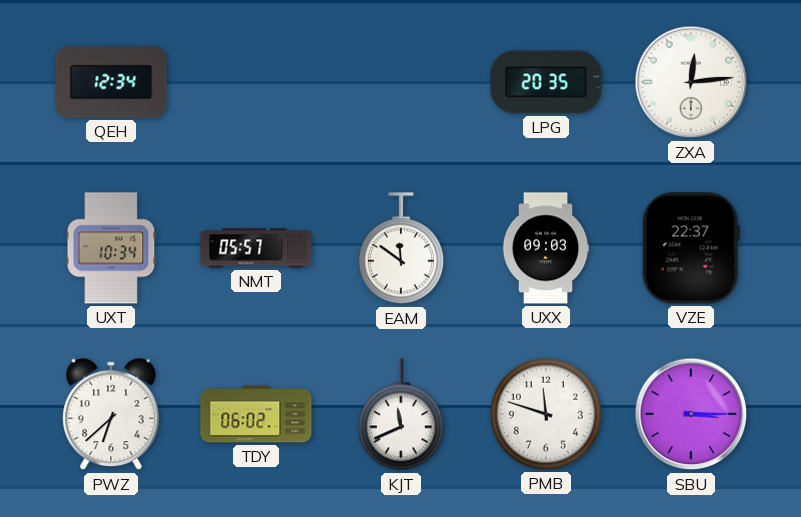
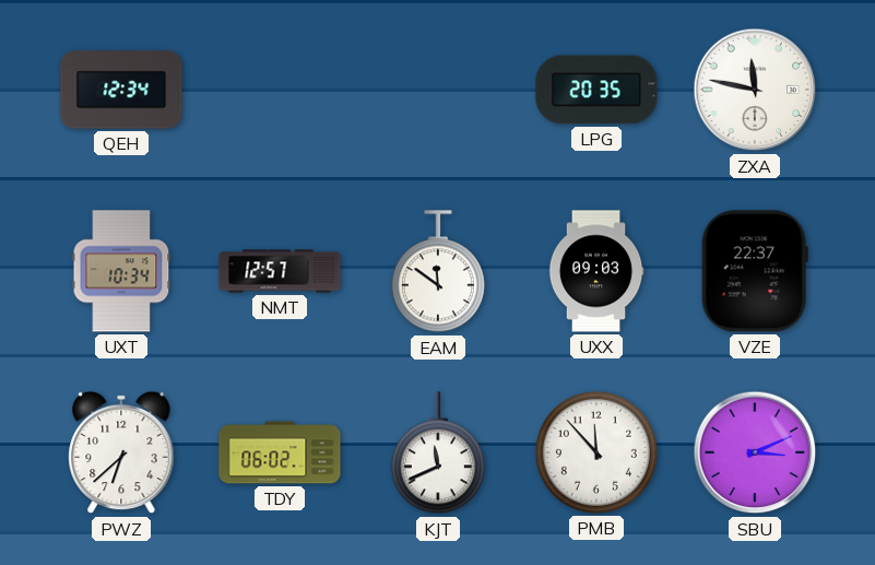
ZXA: 12:14 -> 11:47 (755, 90)
NMT: 05:57 -> 12:57 (280, 271)
PMB: 11:48 -> 11:53 (596, 452)
SBU: 3:15 -> 3:11 (755, 452)
